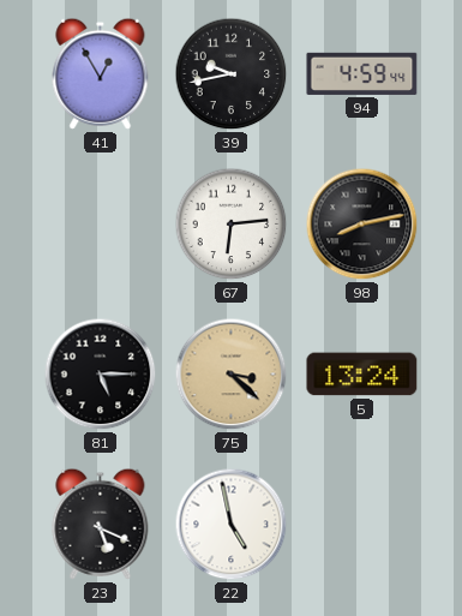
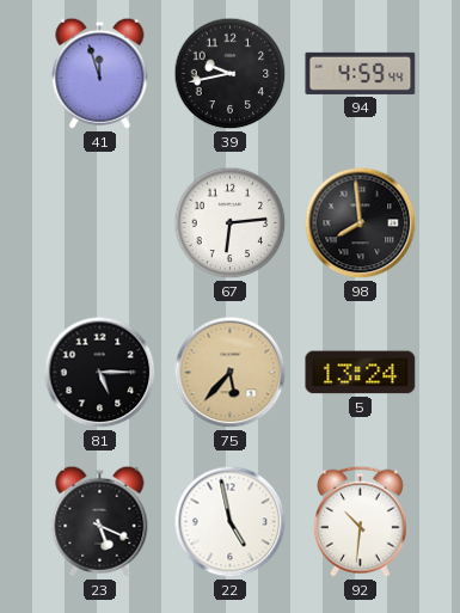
41: 12:55 -> 11:57 (100, 73)
98: 8:13 -> 7:59 (361, 223)
75: 3:22 -> 5:37 (231, 373)
92: none -> 10:31 (360, 521)
